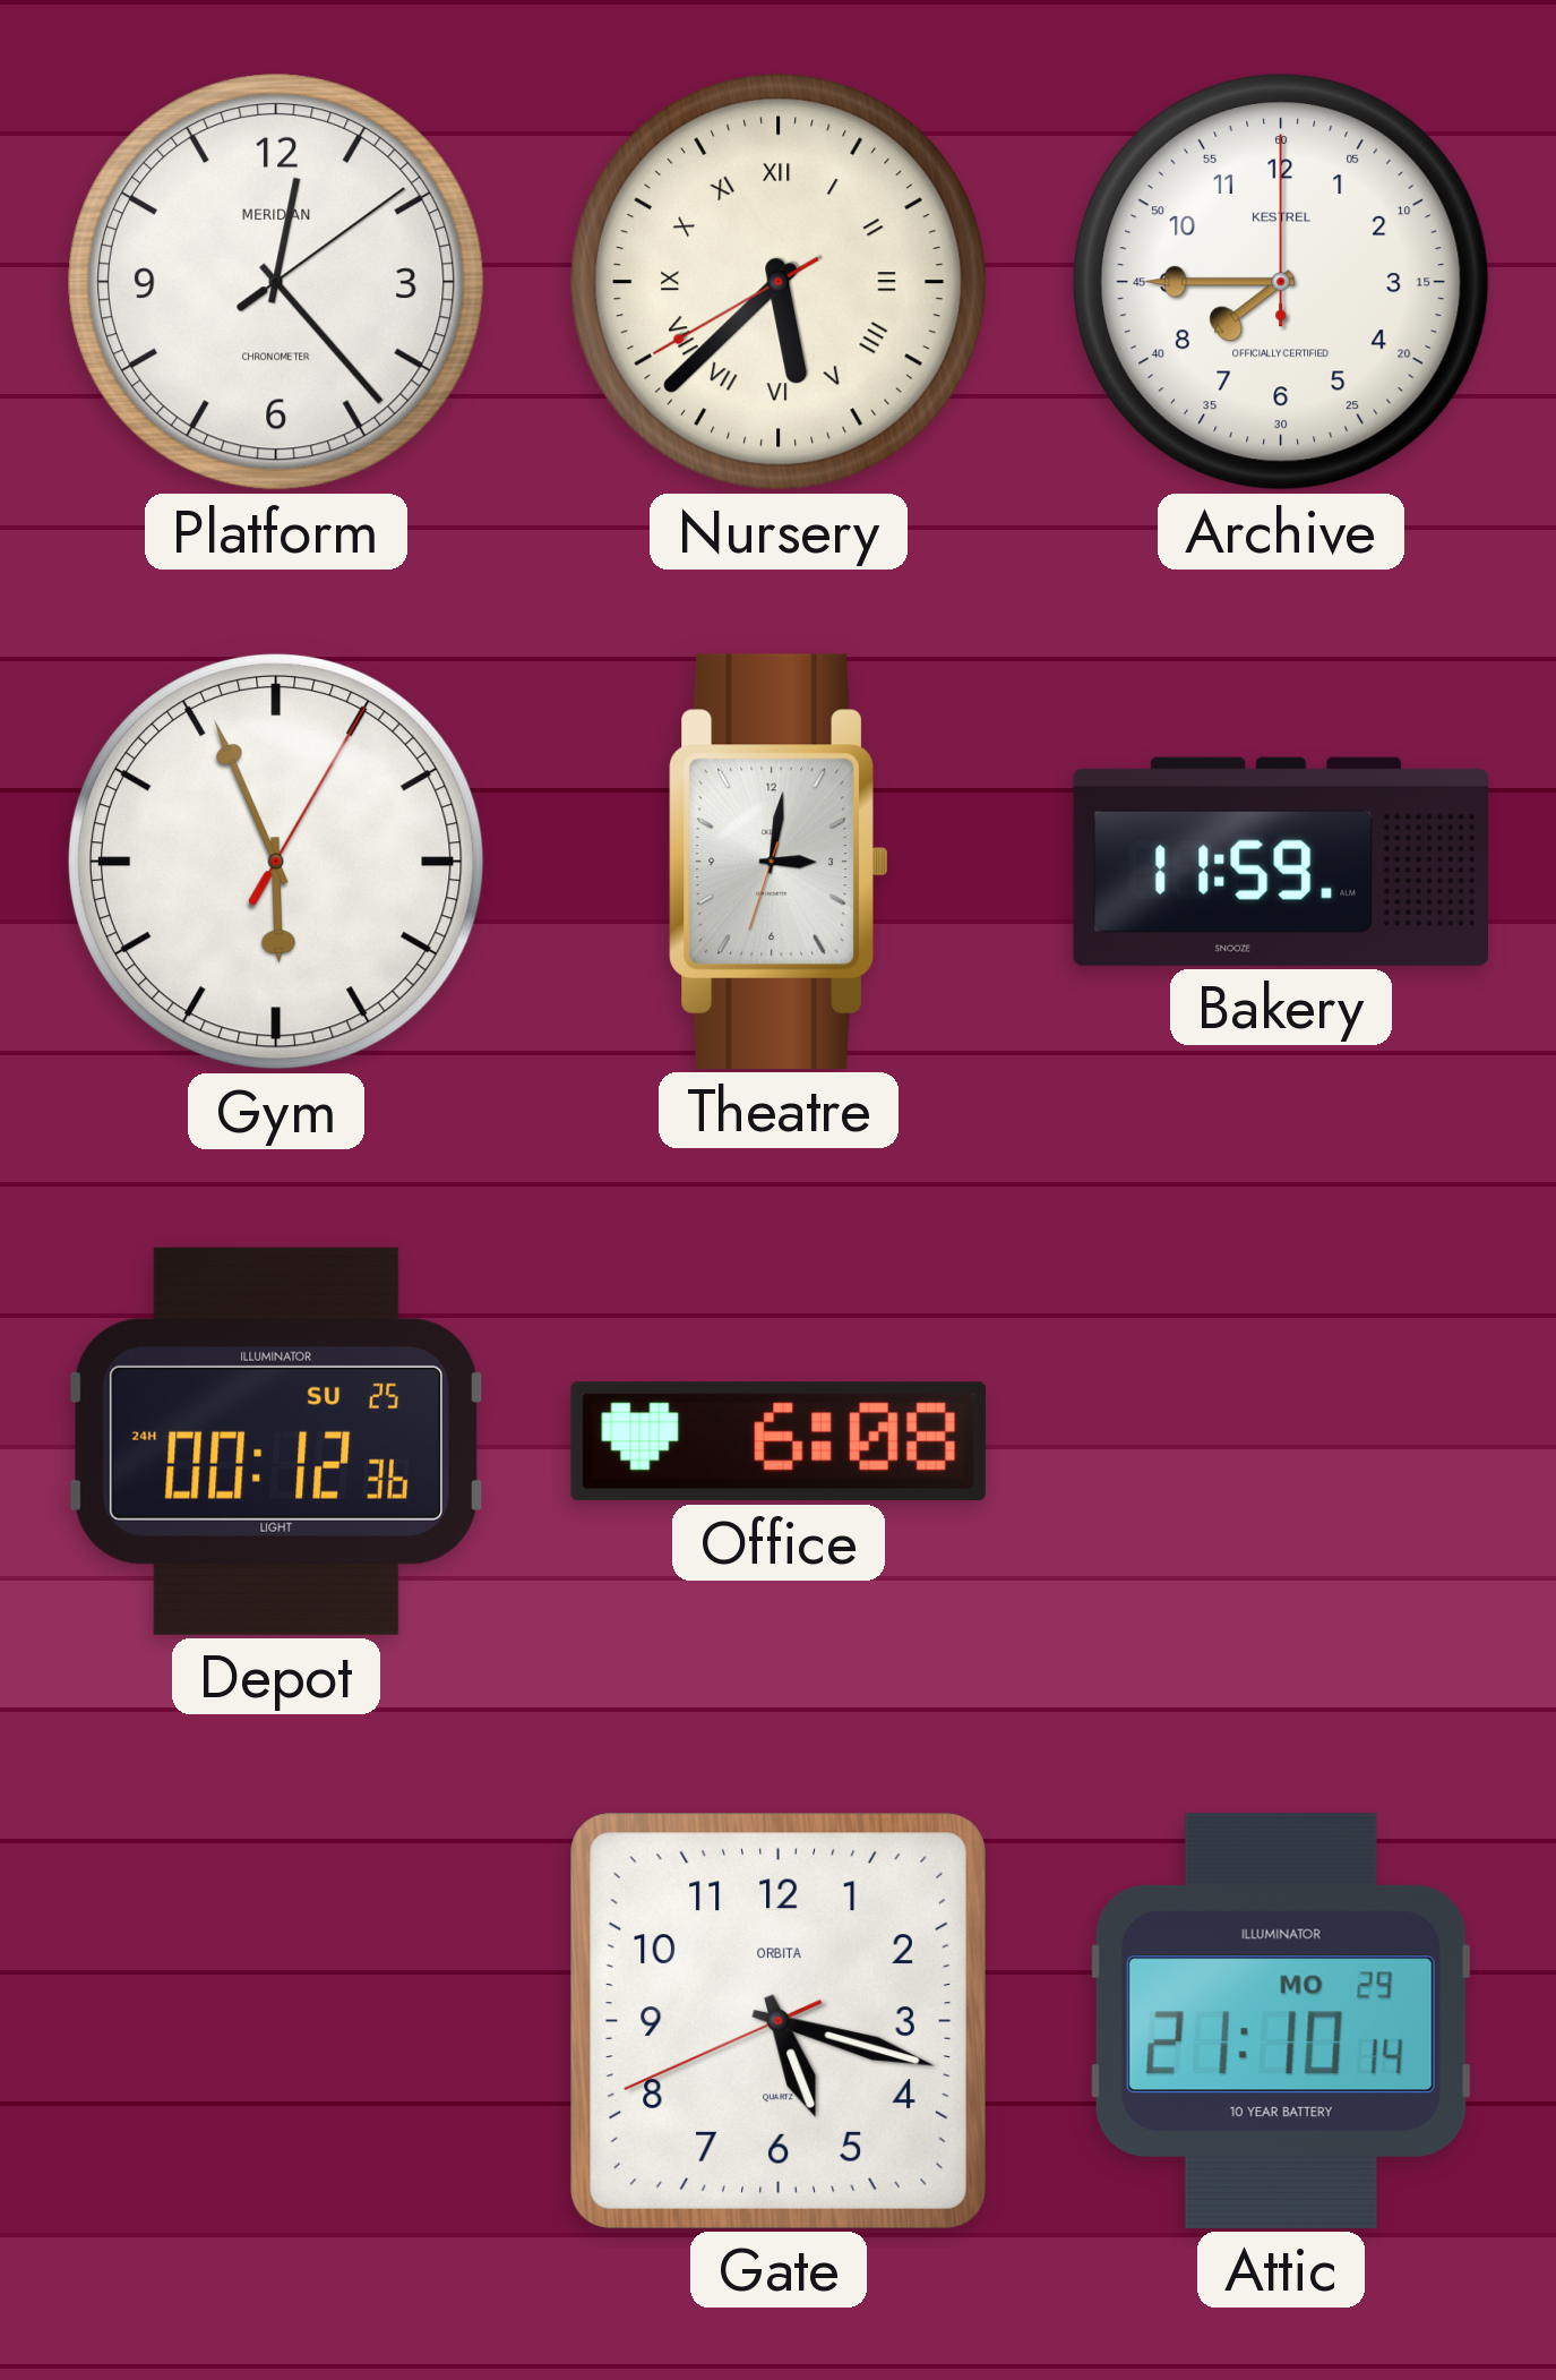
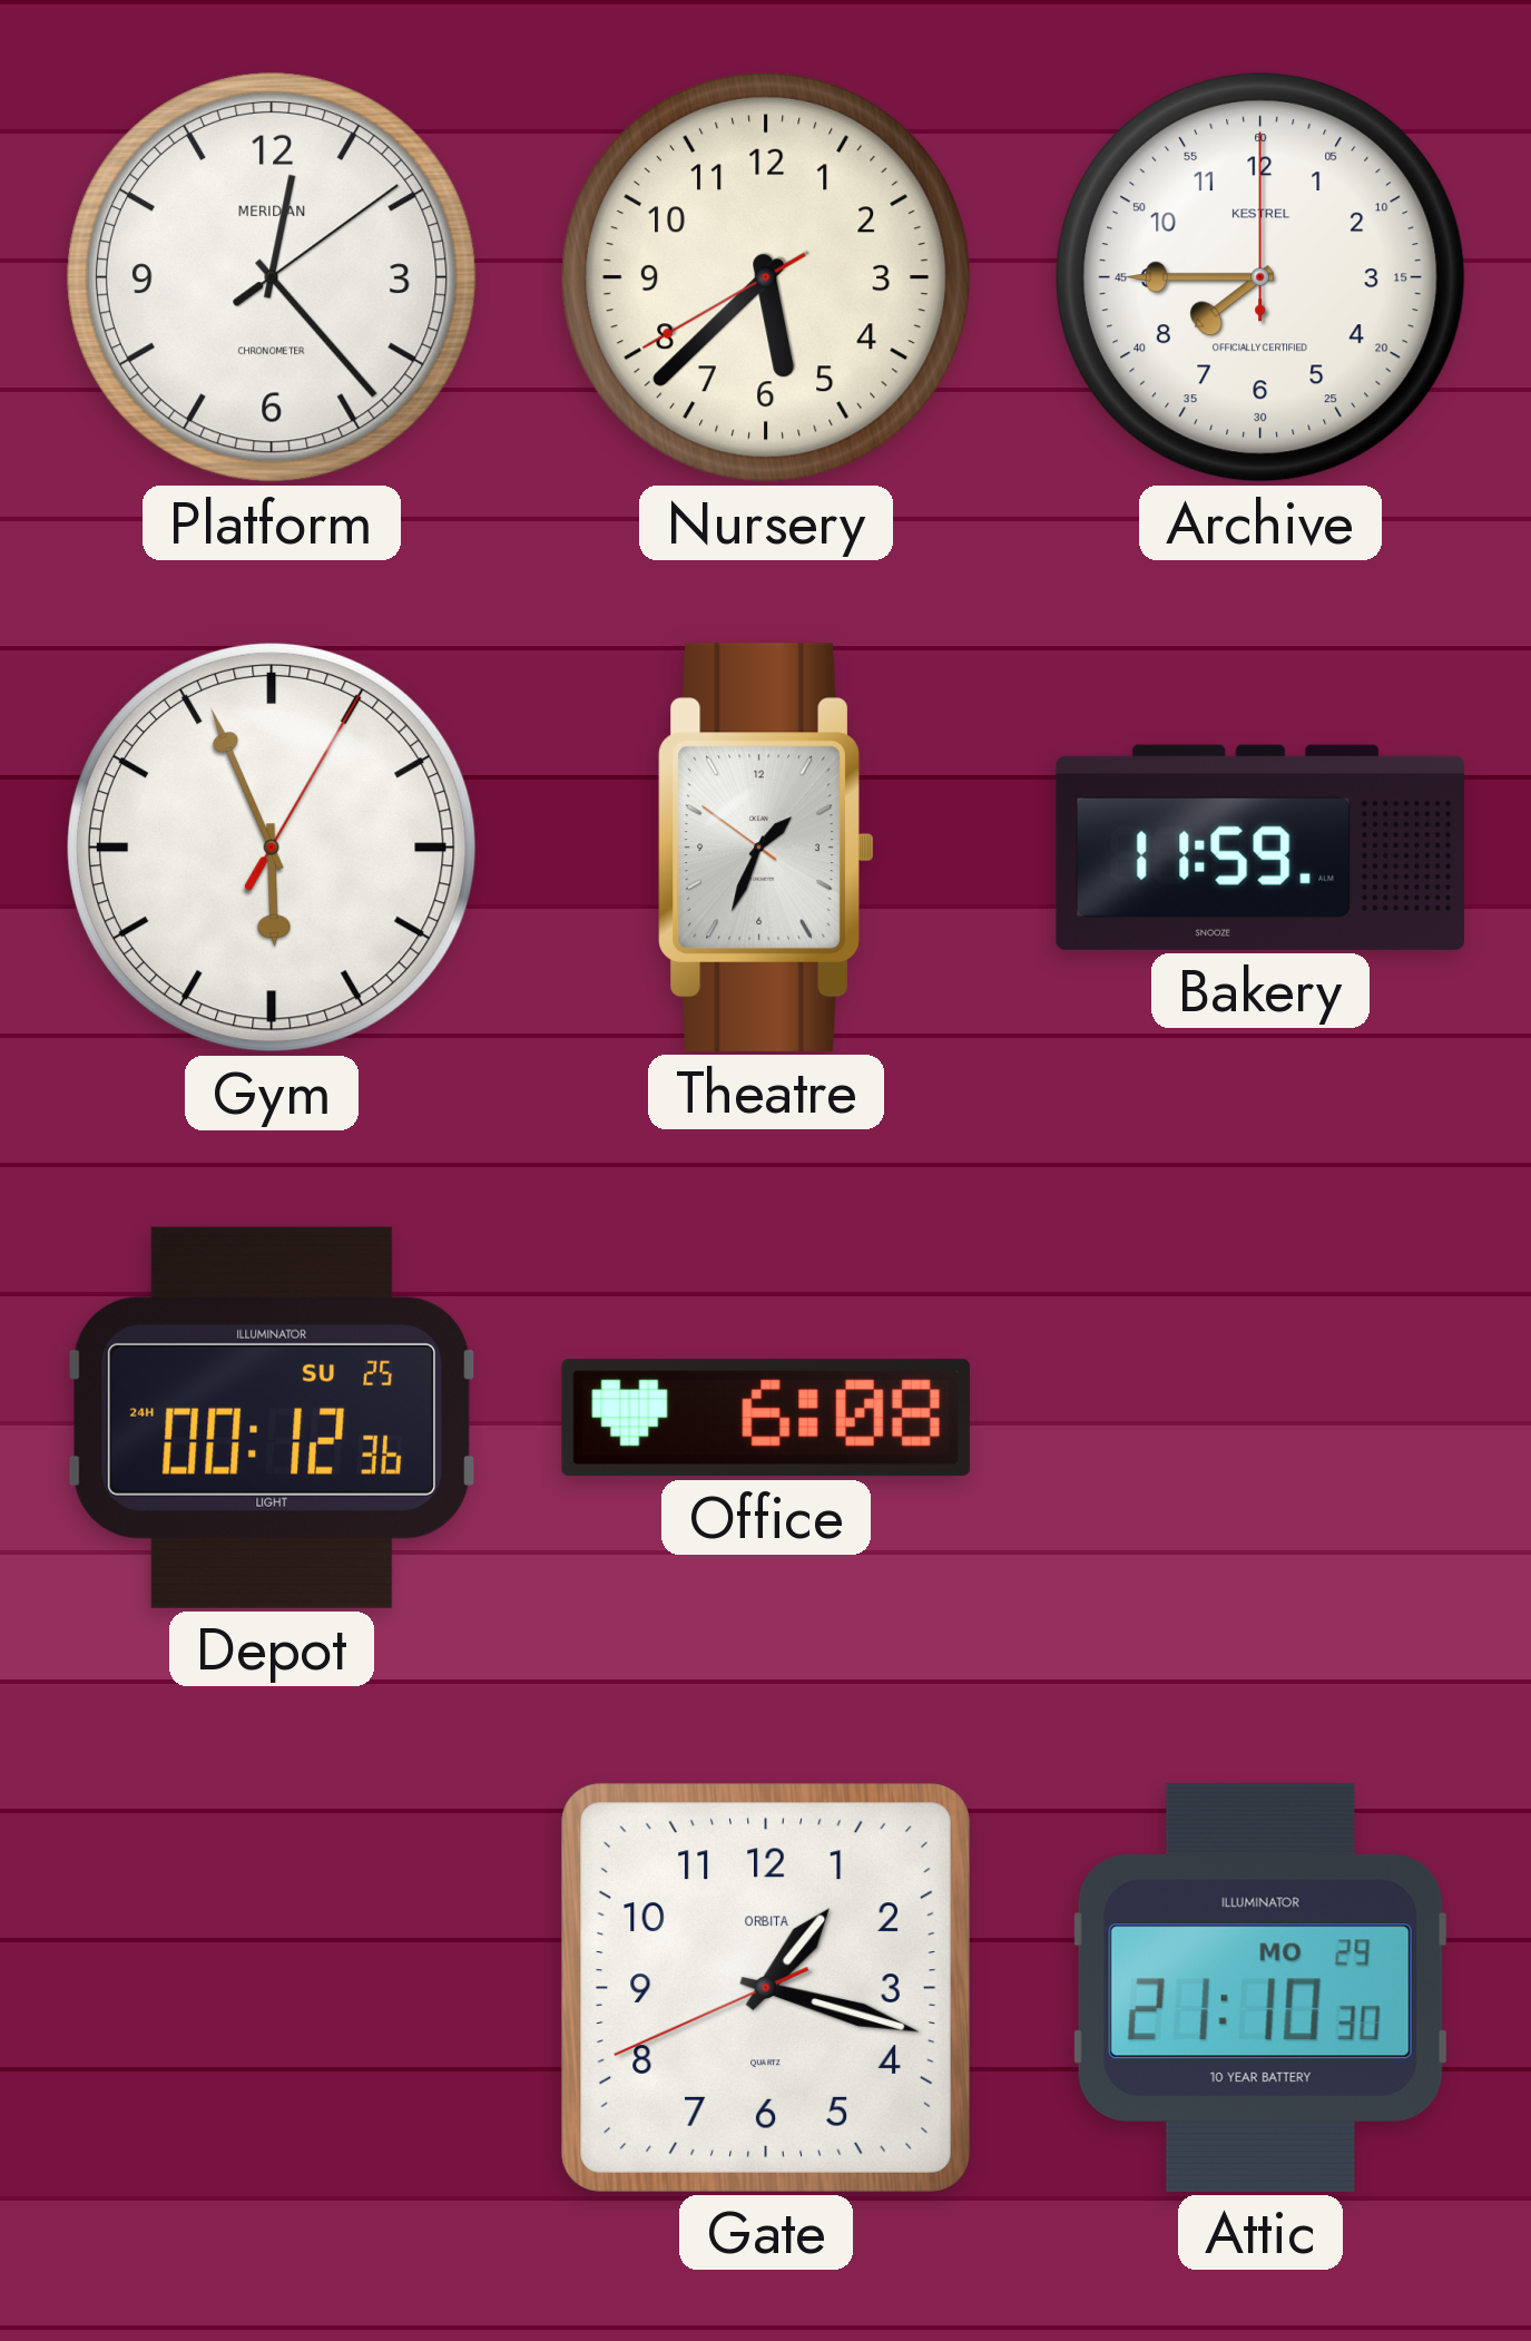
Nursery numerals: Roman -> Arabic (766, 277)
Theatre: 3:01 -> 1:33 (766, 848)
Gate: 5:17 -> 1:17 (766, 1988)
Attic: 21:10:14 -> 21:10:30 (1260, 1988)
